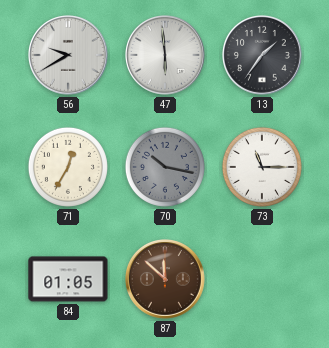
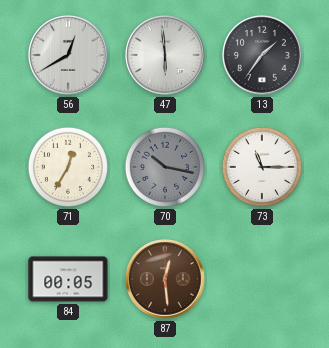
56: 9:40 -> 12:40 (69, 56)
84: 01:05 -> 00:05 (68, 279)
87: 11:52 -> 12:29 (166, 280)
